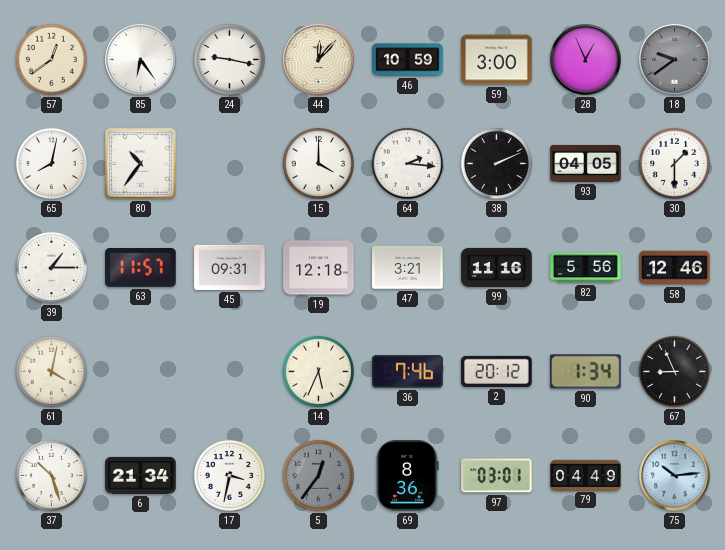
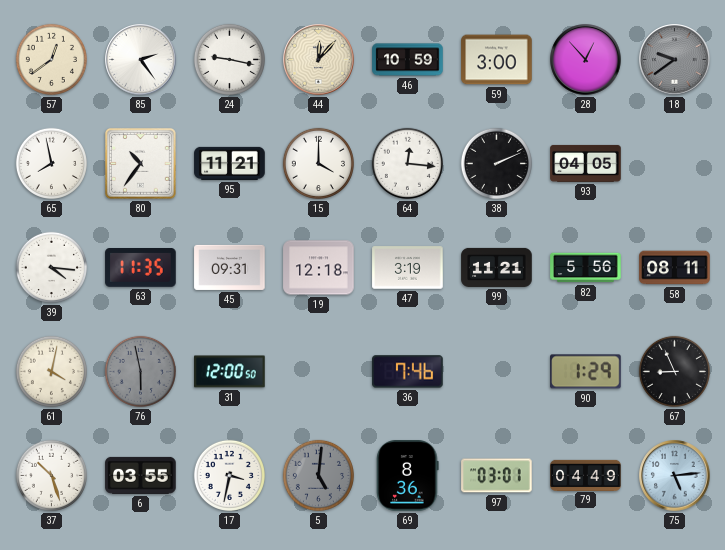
85: 6:24 -> 2:24 (141, 60)
28: 12:56 -> 12:53 (586, 60)
65: 8:02 -> 7:58 (51, 163)
95: none -> 11:21 (230, 163)
64: 2:16 -> 12:16 (407, 163)
30: 1:30 -> none (674, 163)
39: 1:15 -> 4:16 (51, 267)
63: 11:57 -> 11:35 (141, 268)
47: 3:21 -> 3:19 (408, 268)
99: 11:16 -> 11:21 (497, 267)
58: 12:46 -> 08:11 (675, 268)
76: none -> 5:58 (140, 371)
31: none -> 12:00 (230, 372)
14: 5:34 -> none (318, 371)
2: 20:12 -> none (497, 371)
90: 1:34 -> 1:29 (586, 372)
6: 21:34 -> 03:55 (141, 475)
5: 12:36 -> 5:01 (318, 475)
75: 10:14 -> 5:14 (675, 476)
